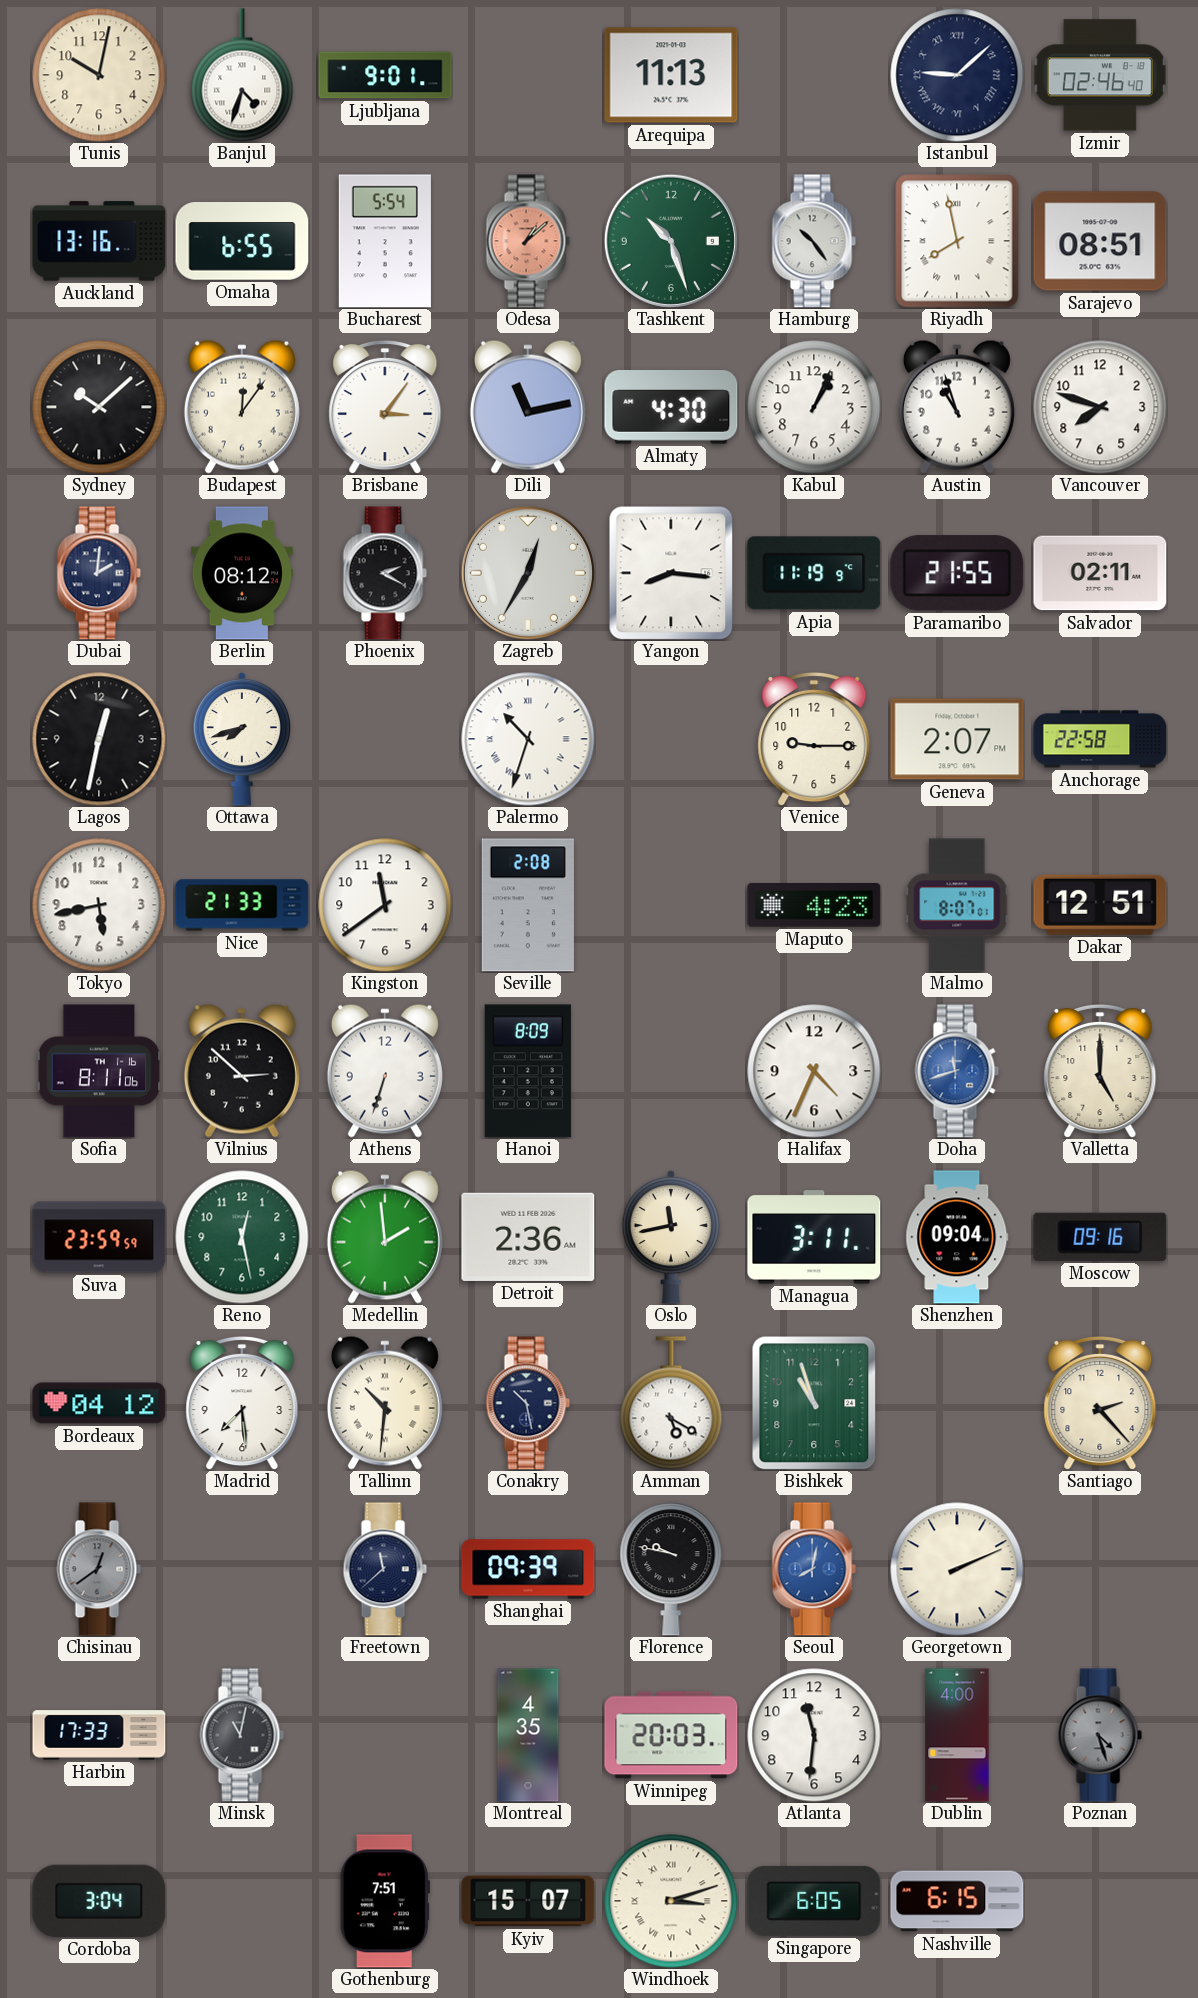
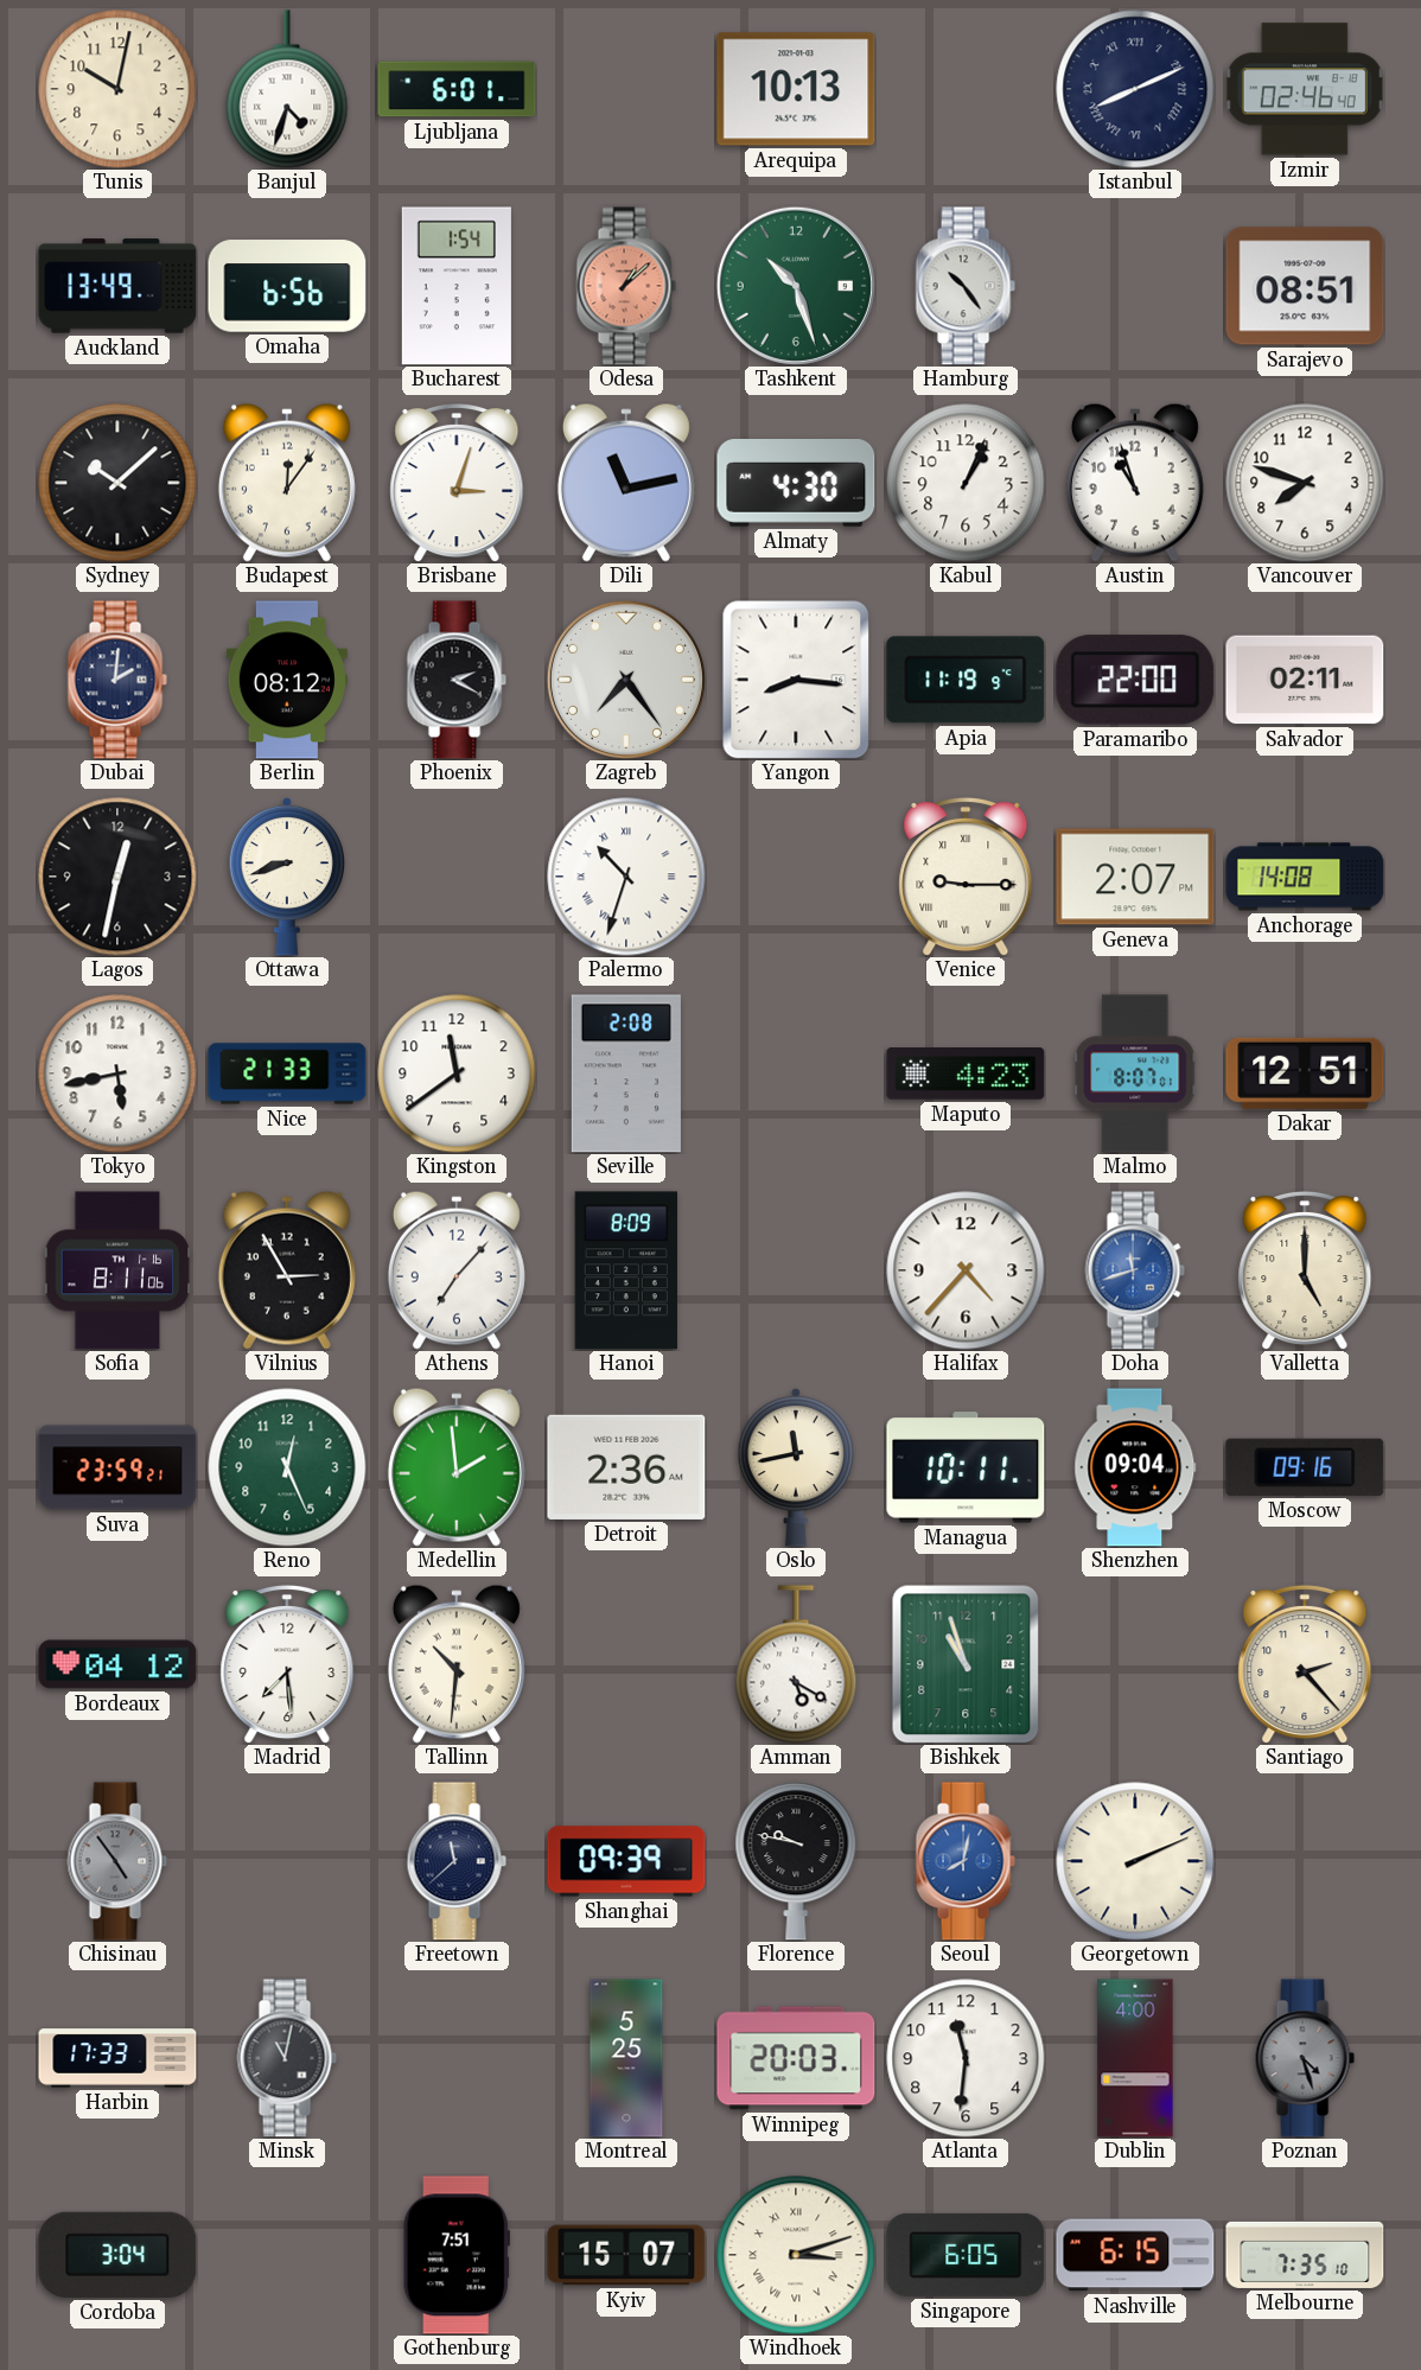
Ljubljana: 9:01 -> 6:01 (457, 89)
Arequipa: 11:13 -> 10:13 (796, 89)
Istanbul: 9:08 -> 8:11 (1135, 89)
Auckland: 13:16 -> 13:49 (117, 286)
Omaha: 6:55 -> 6:56 (287, 286)
Bucharest: 5:54 -> 1:54 (457, 286)
Riyadh: 7:58 -> none (957, 241)
Brisbane: 3:06 -> 3:03 (457, 483)
Zagreb: 12:35 -> 7:24 (626, 680)
Paramaribo: 21:55 -> 22:00 (1135, 680)
Ottawa: 7:42 -> 8:42 (287, 877)
Venice numerals: Arabic -> Roman (966, 877)
Anchorage: 22:58 -> 14:08 (1305, 877)
Vilnius: 2:52 -> 2:55 (287, 1270)
Athens: 6:33 -> 7:07 (457, 1270)
Halifax: 4:34 -> 4:37 (966, 1270)
Suva: 23:59:59 -> 23:59:21 (117, 1467)
Reno: 12:28 -> 12:26 (287, 1467)
Managua: 3:11 -> 10:11 (966, 1467)
Conakry: 10:28 -> none (528, 1403)
Chisinau: 12:39 -> 4:54 (117, 1861)
Montreal: 4:35 -> 5:25 (626, 2058)
Melbourne: none -> 7:35 (1305, 2255)
